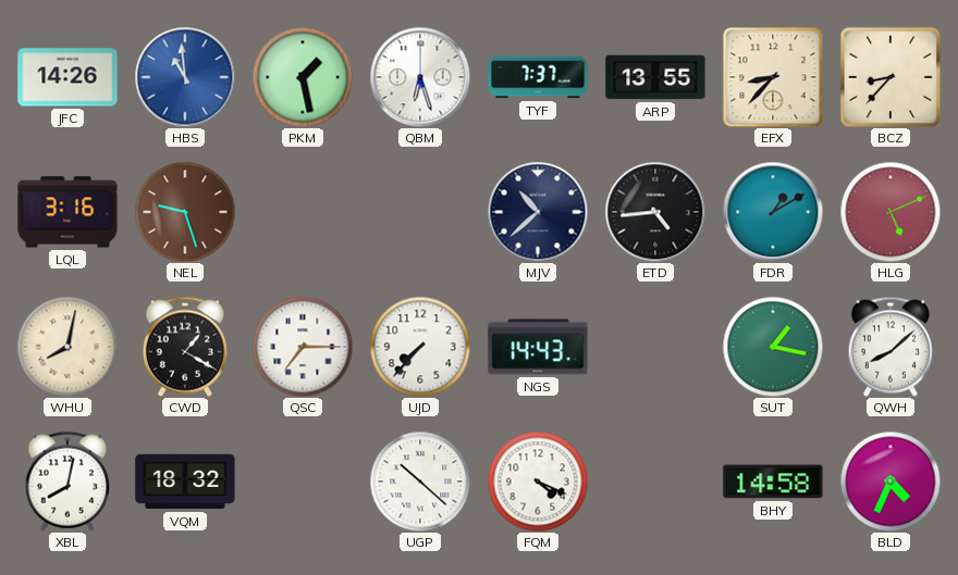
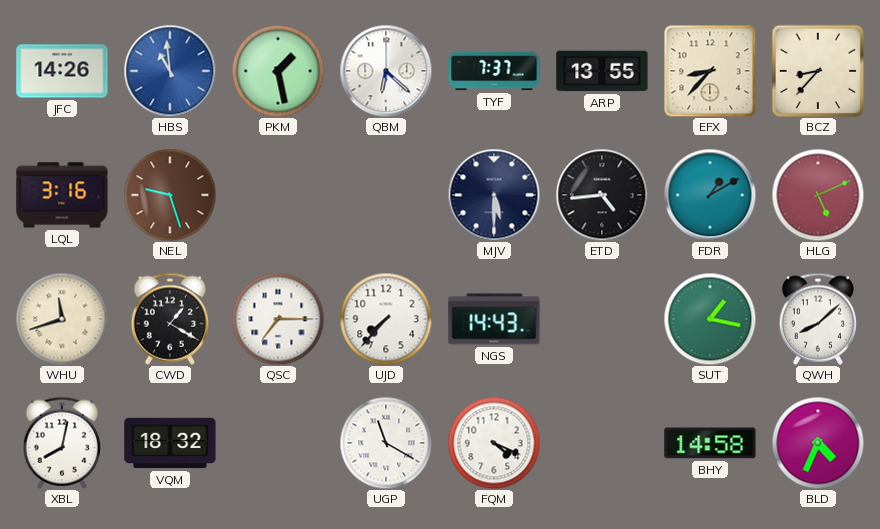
QBM: 6:27 -> 6:22 (386, 71)
MJV: 10:38 -> 5:30 (494, 195)
WHU: 8:02 -> 11:42 (62, 319)
UGP: 10:22 -> 11:20 (386, 443)
